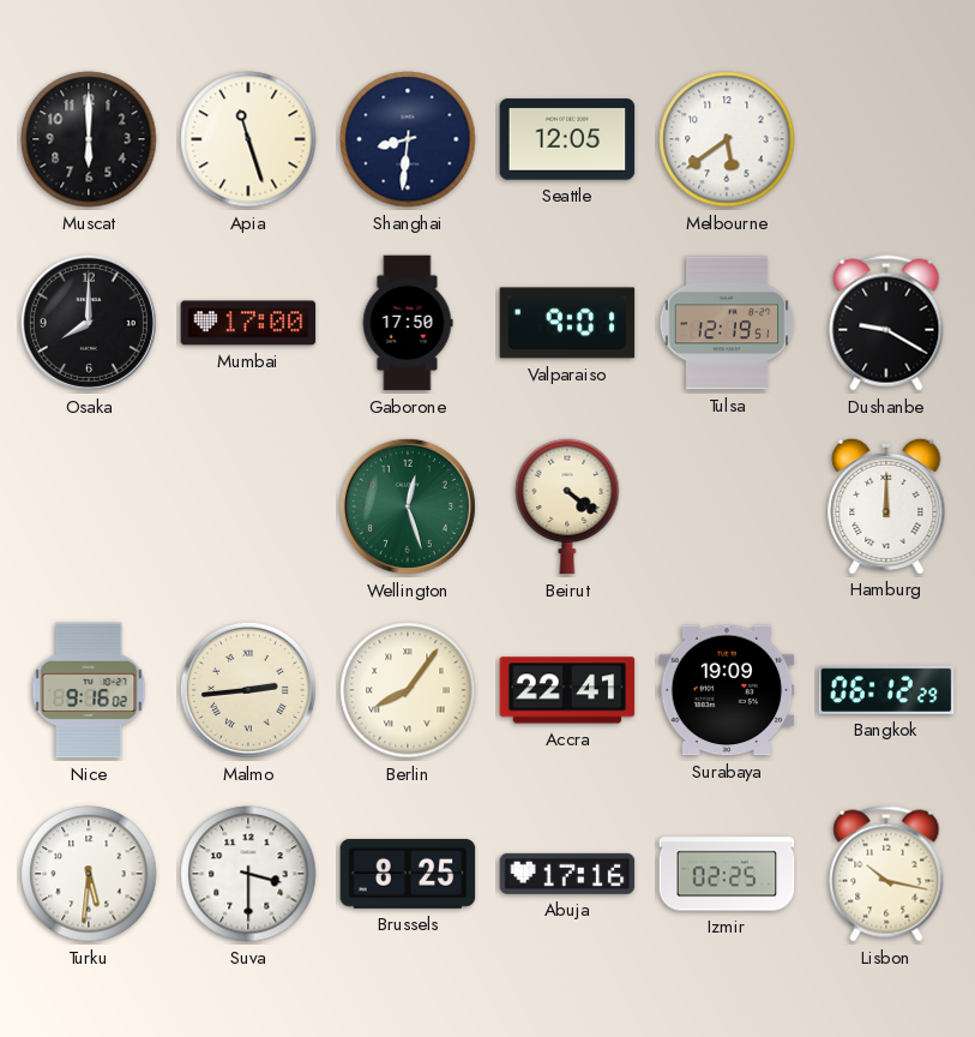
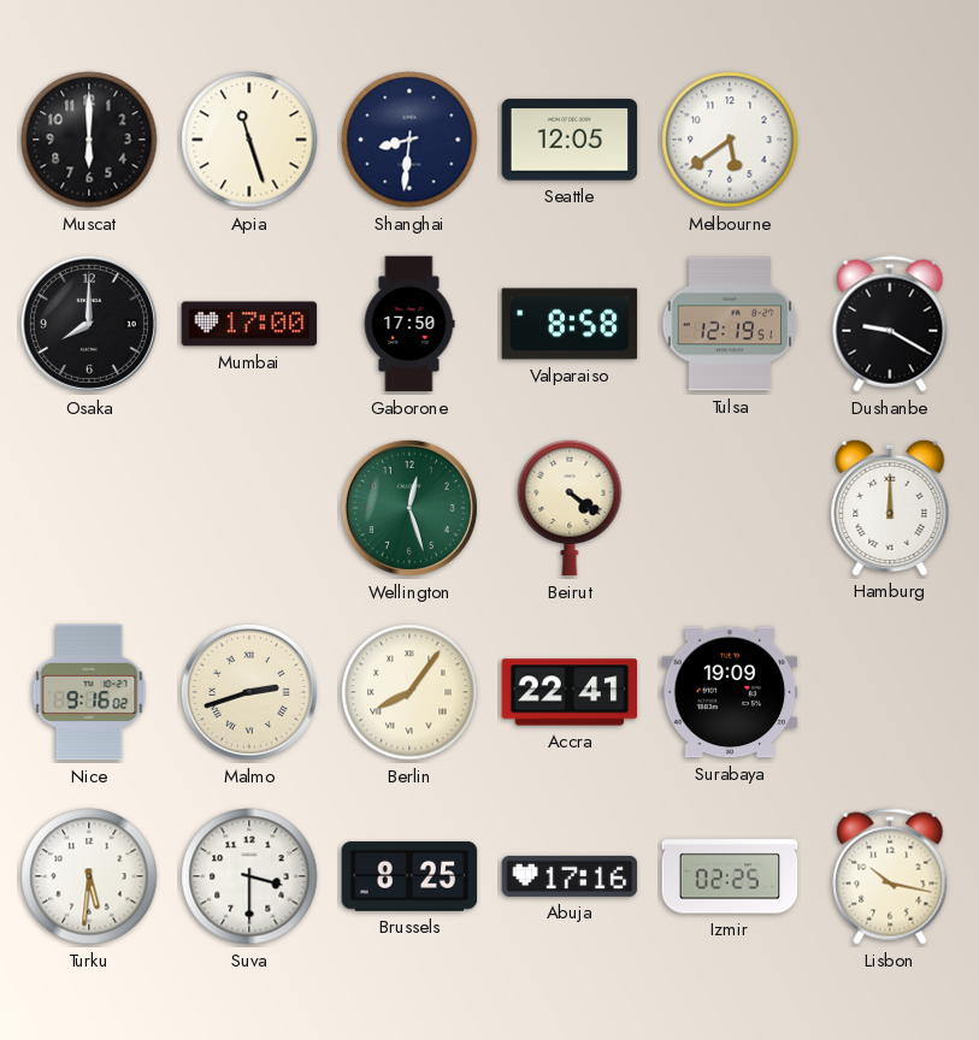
Valparaiso: 9:01 -> 8:58 (570, 324)
Malmo: 2:44 -> 2:42 (249, 692)
Bangkok: 06:12 -> none (886, 690)
